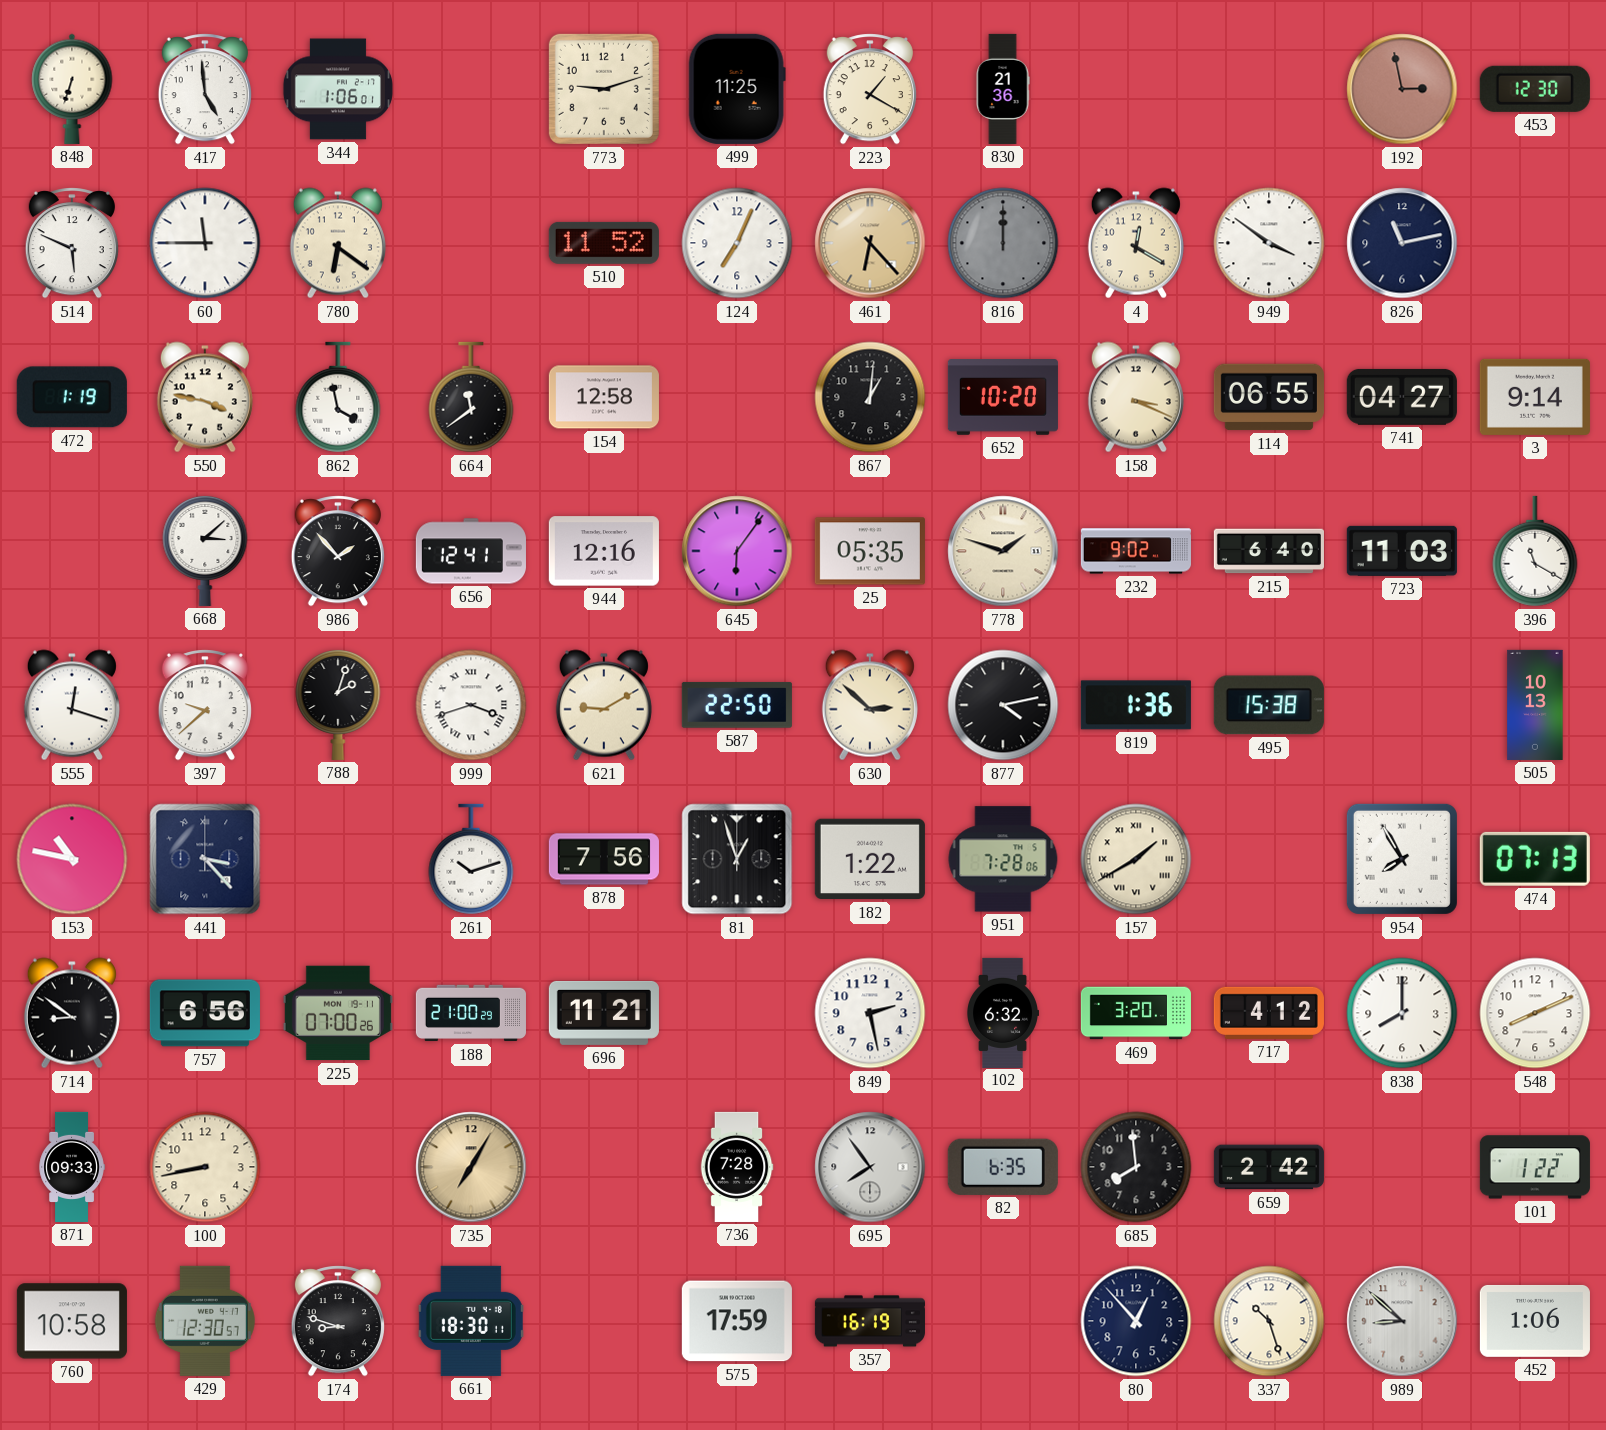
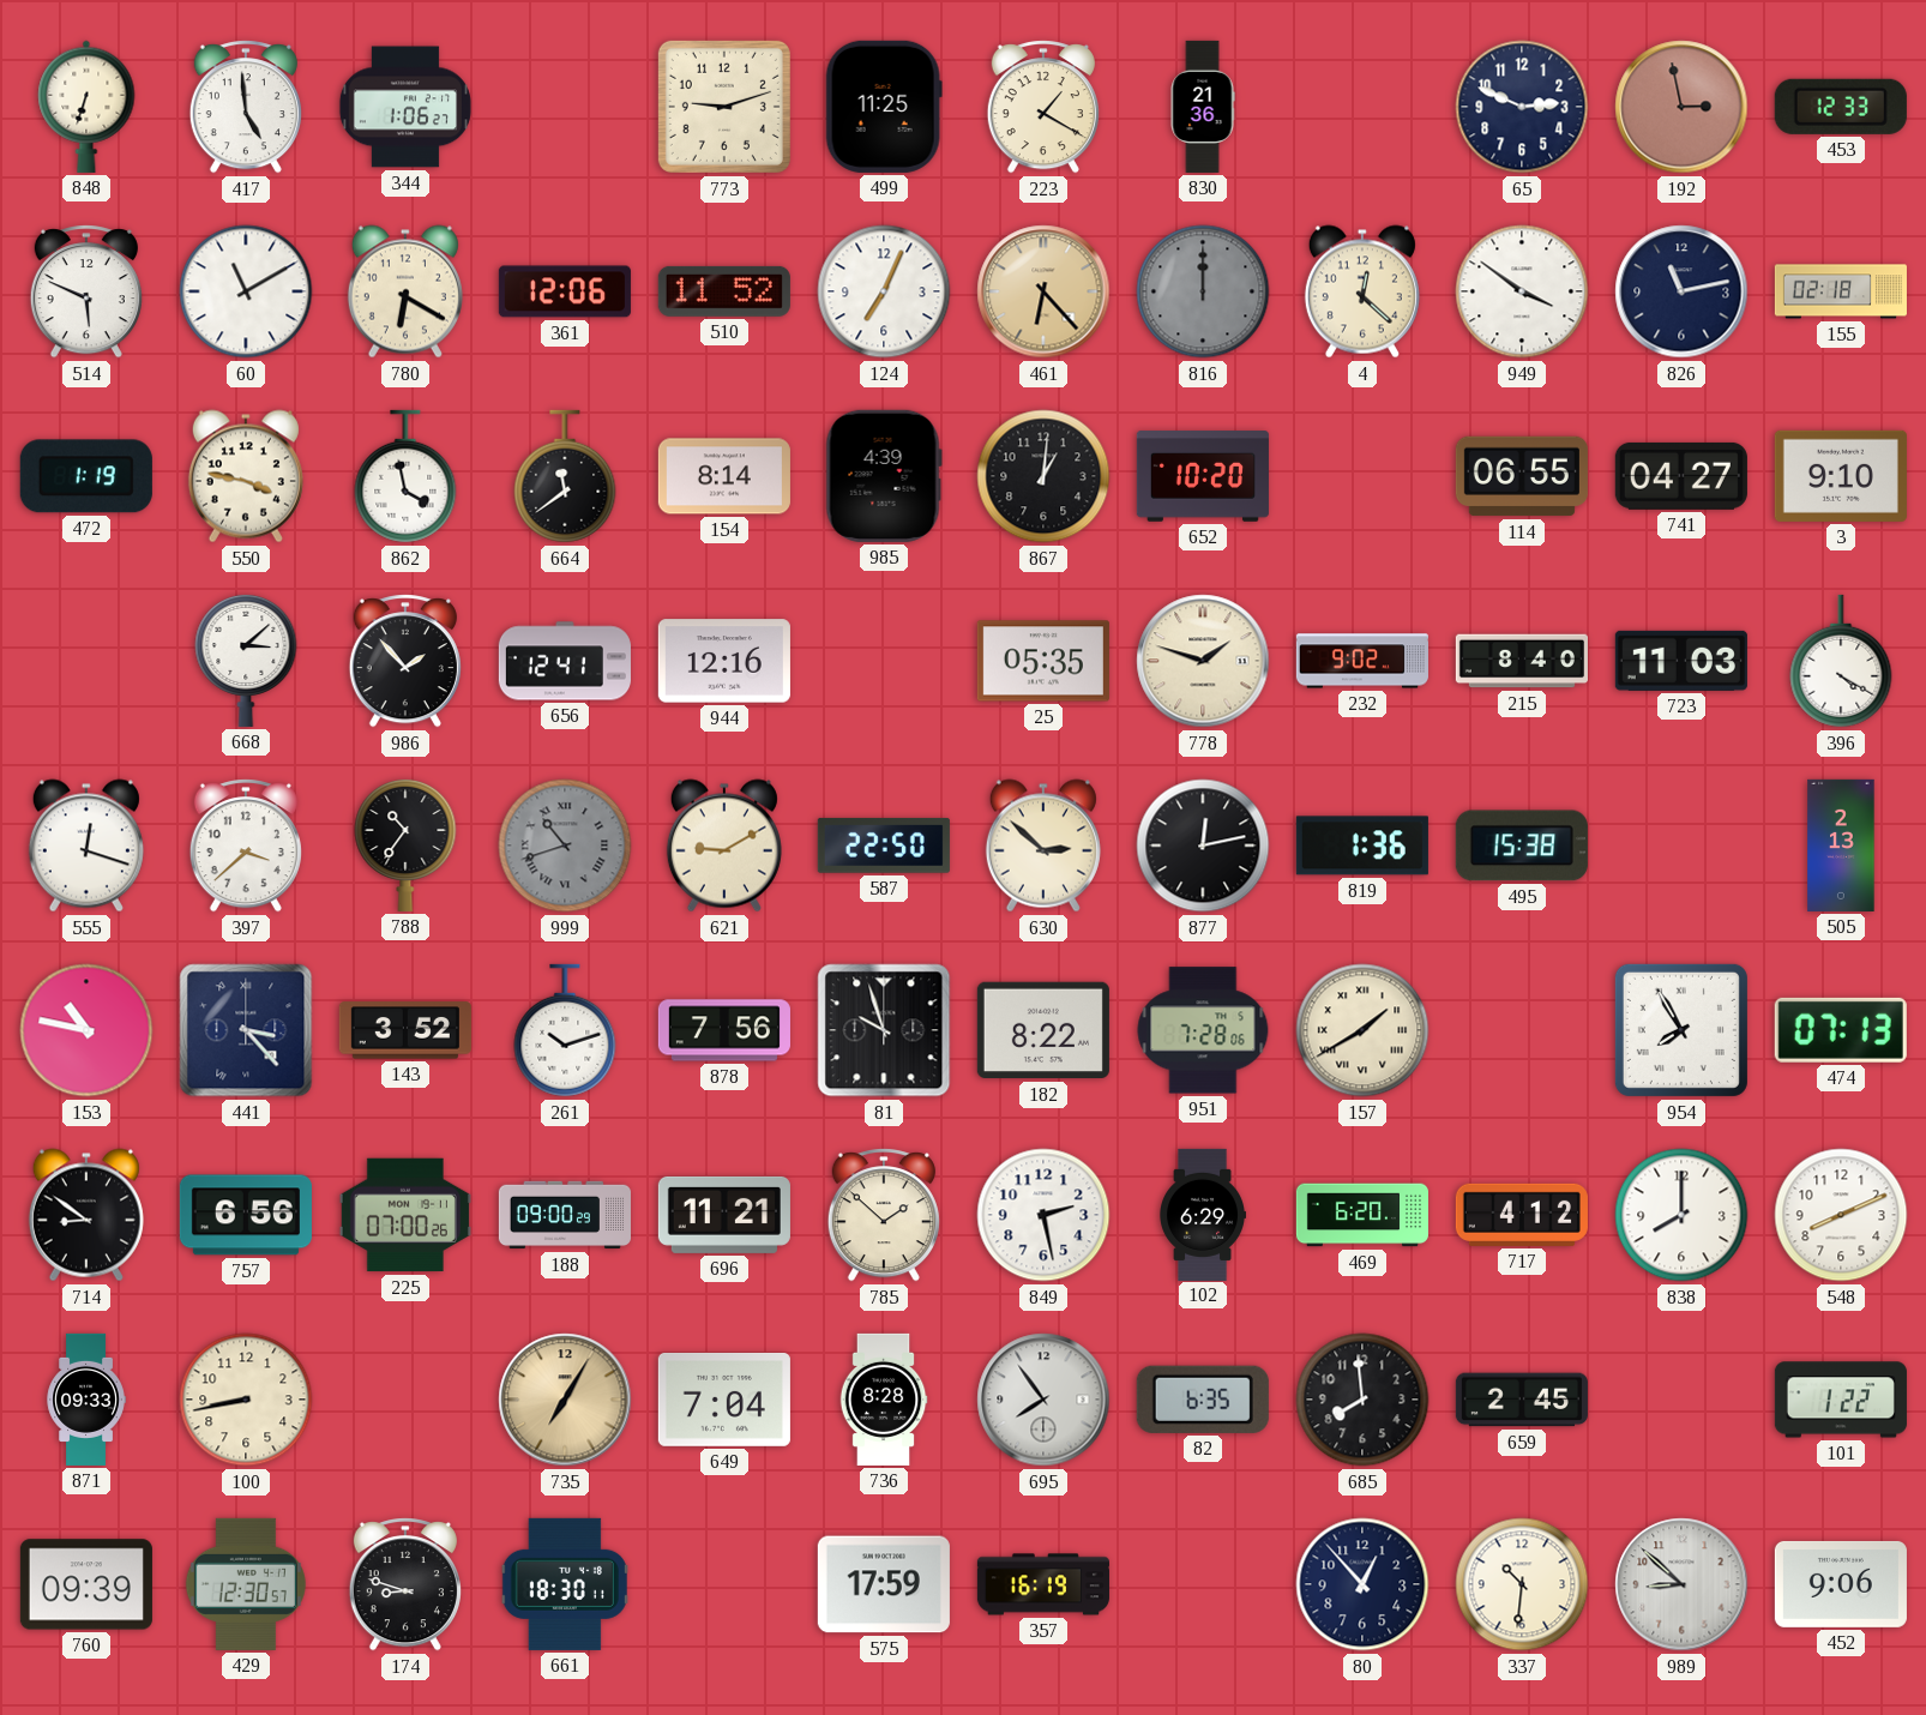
344: 1:06:01 -> 1:06:27 (405, 107)
65: none -> 2:49 (1522, 107)
453: 12:30 -> 12:33 (1841, 107)
60: 11:45 -> 11:10 (246, 291)
780: 6:21 -> 6:20 (405, 291)
361: none -> 12:06 (565, 291)
4: 12:20 -> 12:22 (1362, 291)
155: none -> 02:18 (1841, 291)
154: 12:58 -> 8:14 (724, 476)
985: none -> 4:39 (884, 476)
158: 3:19 -> none (1136, 397)
3: 9:14 -> 9:10 (1841, 476)
645: 6:06 -> none (737, 551)
215: 6:40 -> 8:40 (1522, 661)
396: 11:20 -> 4:20 (1841, 661)
397: 9:38 -> 3:38 (246, 846)
788: 2:03 -> 10:36 (405, 844)
999: 3:42 -> 10:42 (565, 846)
999 dial: white -> grey (565, 846)
877: 4:13 -> 12:13 (1203, 846)
505: 10:13 -> 2:13 (1841, 846)
143: none -> 3:52 (405, 1030)
81: 12:57 -> 9:57 (884, 1030)
182: 1:22 -> 8:22 (1043, 1030)
188: 21:00 -> 09:00 (565, 1215)
785: none -> 1:52 (884, 1215)
102: 6:32 -> 6:29 (1203, 1215)
469: 3:20 -> 6:20 (1362, 1215)
649: none -> 7:04 (724, 1400)
736: 7:28 -> 8:28 (884, 1400)
659: 2:42 -> 2:45 (1522, 1400)
760: 10:58 -> 09:39 (86, 1584)
337: 10:27 -> 10:31 (1522, 1584)
452: 1:06 -> 9:06 (1841, 1584)
